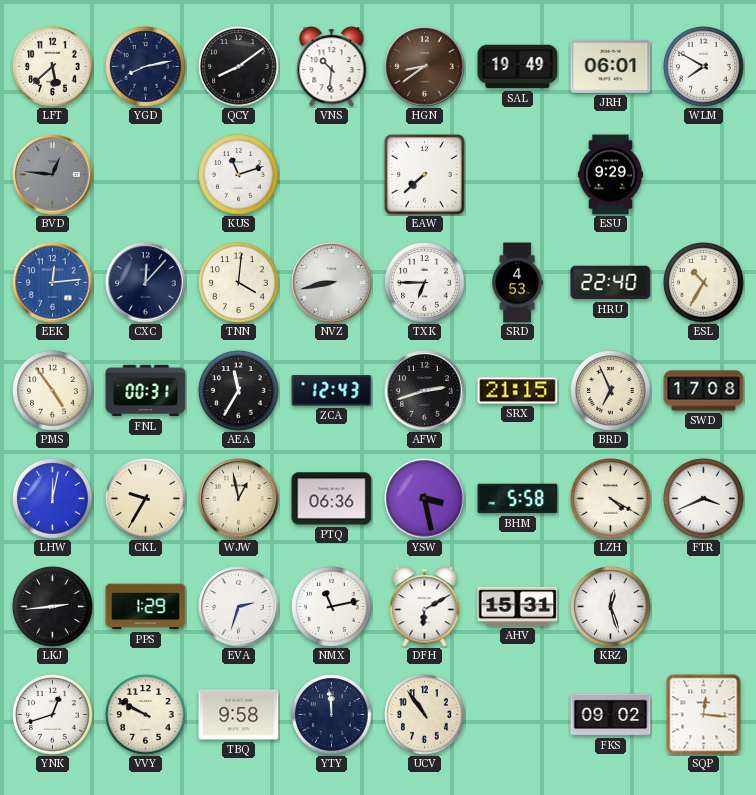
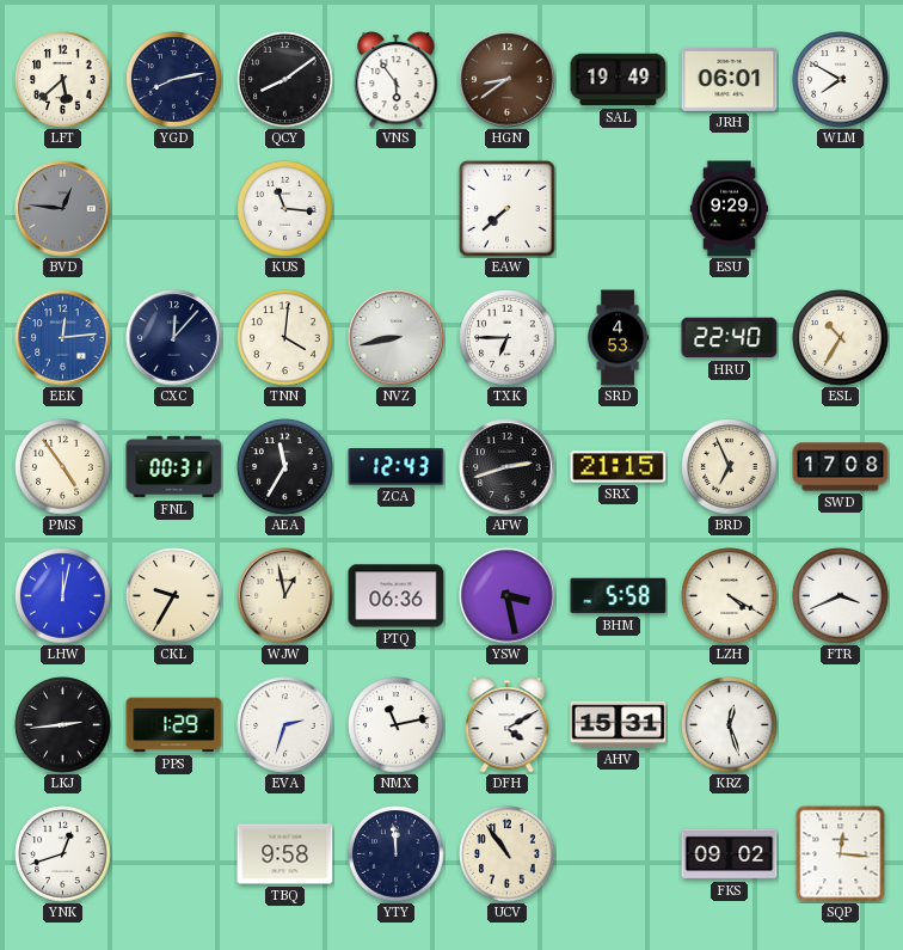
VNS: 10:31 -> 5:54 (397, 80)
KUS: 11:12 -> 11:16 (285, 209)
DFH: 6:10 -> 4:10 (508, 725)
VVY: 9:50 -> none (146, 715)
